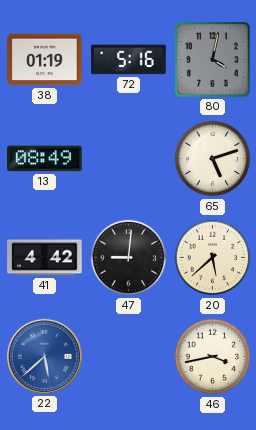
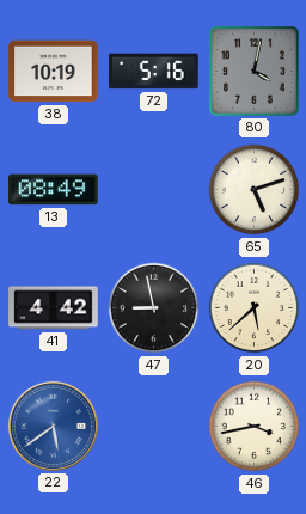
38: 01:19 -> 10:19 (54, 72)
47: 9:01 -> 8:58 (154, 308)
22: 5:38 -> 5:39 (53, 426)
